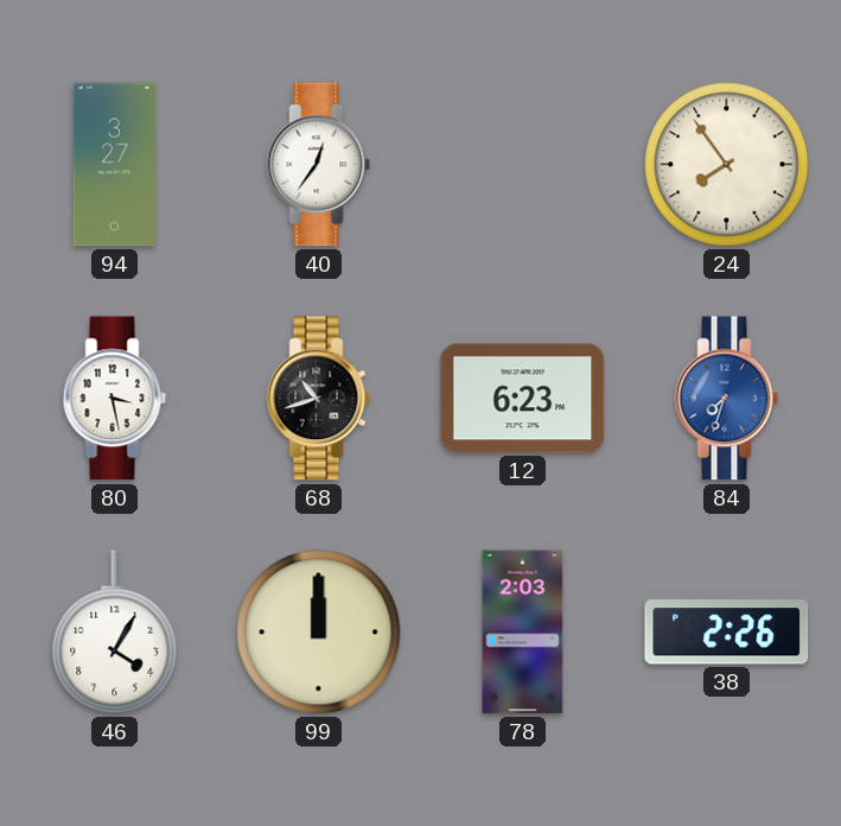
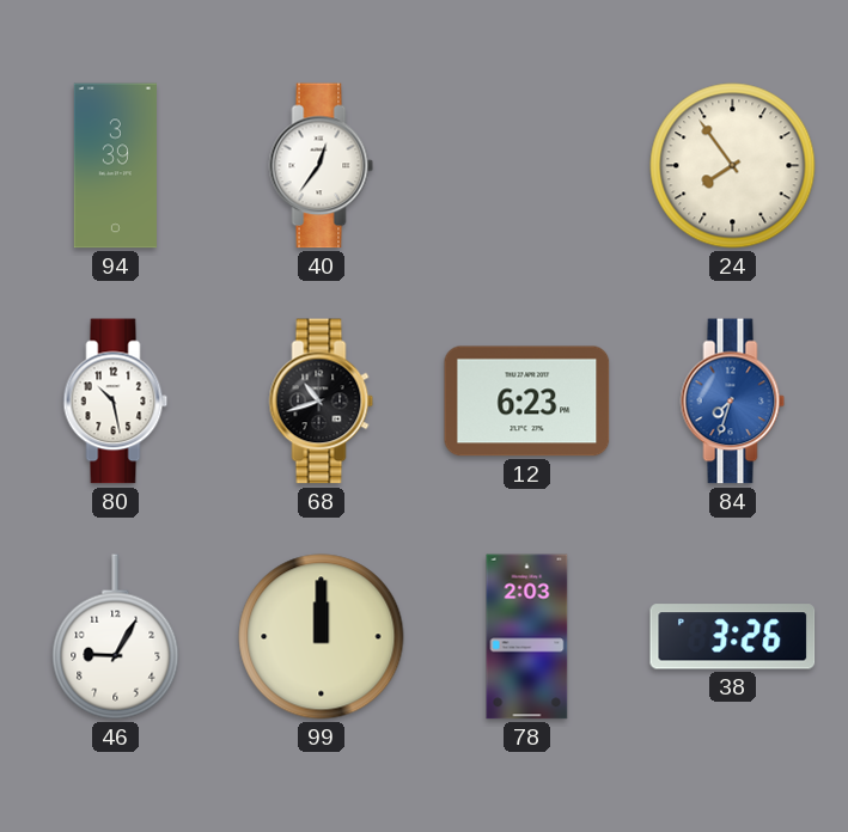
94: 3:27 -> 3:39 (115, 166)
80: 3:28 -> 10:28 (116, 402)
46: 4:05 -> 9:05 (116, 637)
38: 2:26 -> 3:26 (733, 637)
